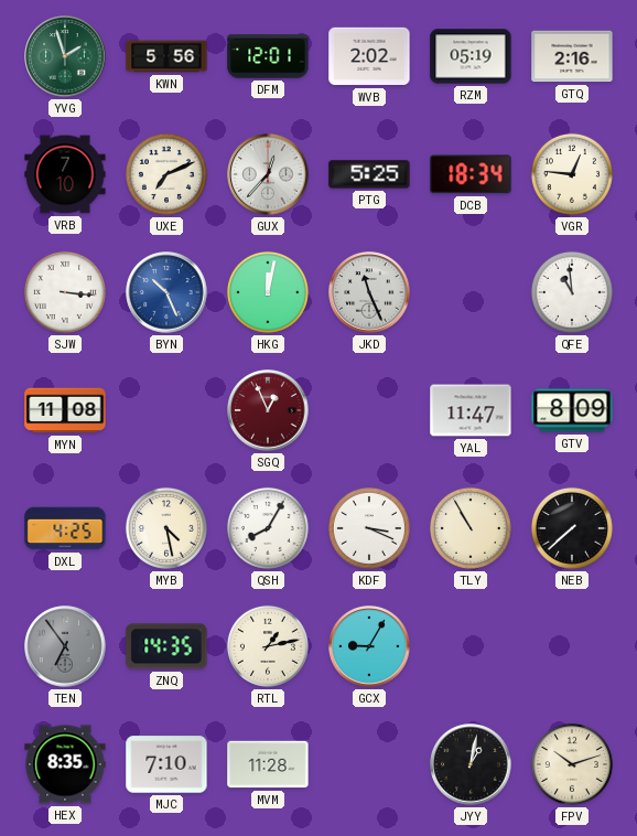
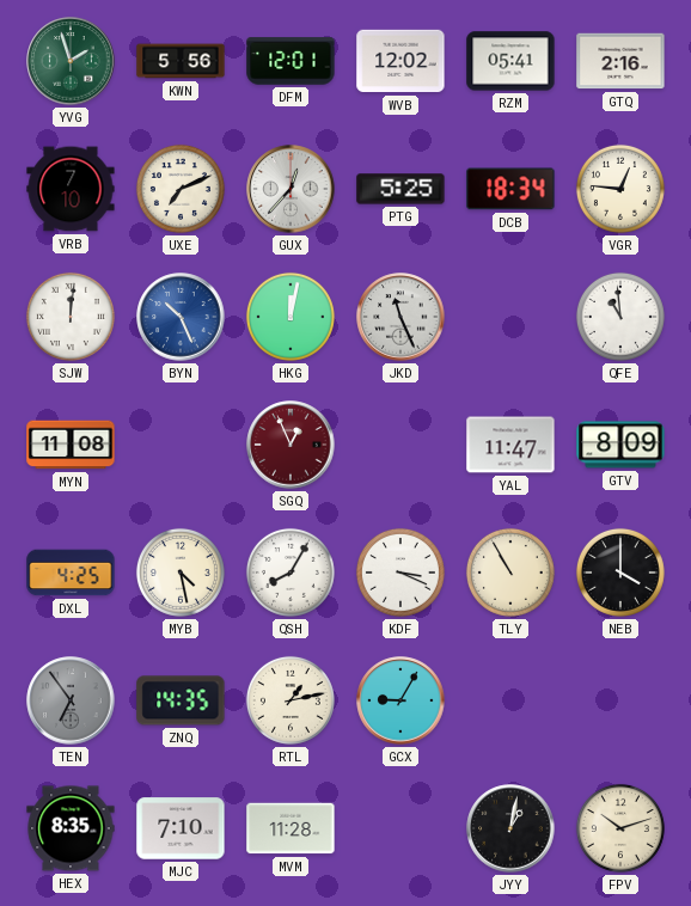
WVB: 2:02 -> 12:02 (400, 61)
RZM: 05:19 -> 05:41 (510, 61)
SJW: 3:16 -> 12:01 (71, 317)
NEB: 7:38 -> 4:00 (620, 573)
